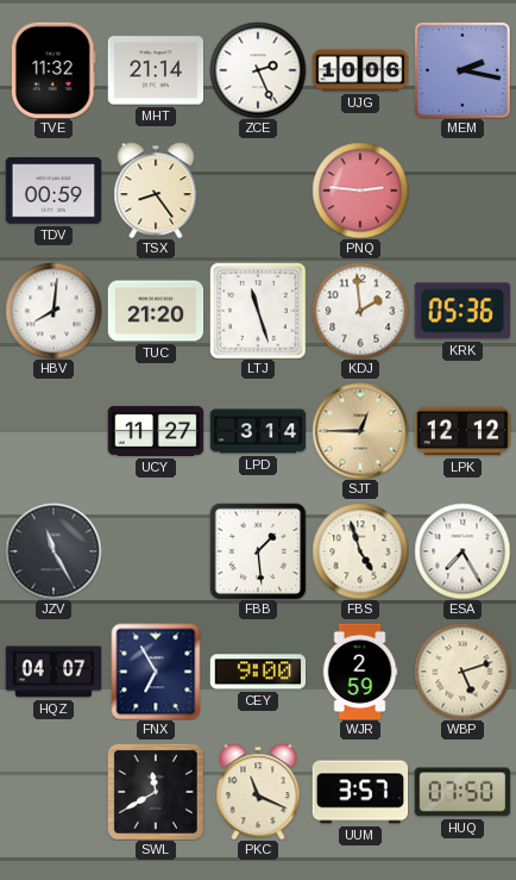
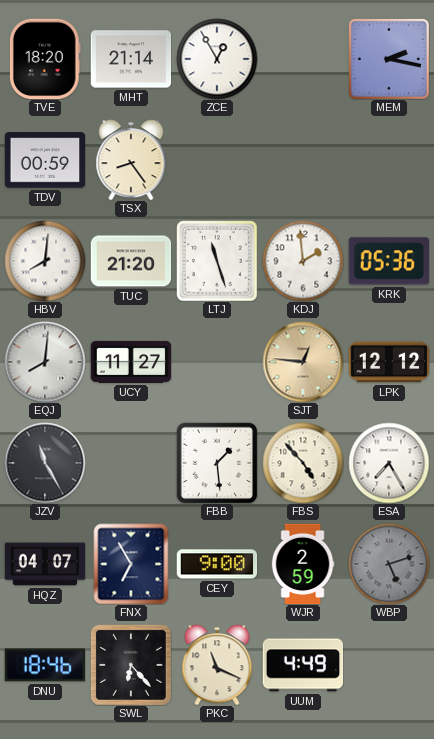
TVE: 11:32 -> 18:20 (45, 59)
ZCE: 2:26 -> 12:55 (217, 59)
UJG: 10:06 -> none (360, 70)
PNQ: 2:46 -> none (360, 191)
EQJ: none -> 8:01 (45, 362)
LPD: 3:14 -> none (258, 431)
SJT: 12:45 -> 12:46 (303, 362)
FBS: 4:57 -> 4:53 (303, 463)
WBP dial: cream -> grey (389, 564)
DNU: none -> 18:46 (44, 665)
SWL: 11:40 -> 6:23 (131, 665)
UUM: 3:57 -> 4:49 (303, 665)
HUQ: 07:50 -> none (462, 792)
